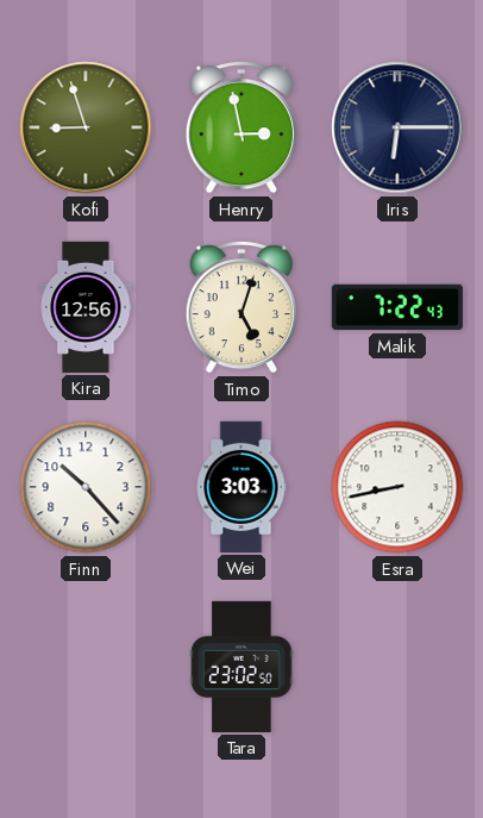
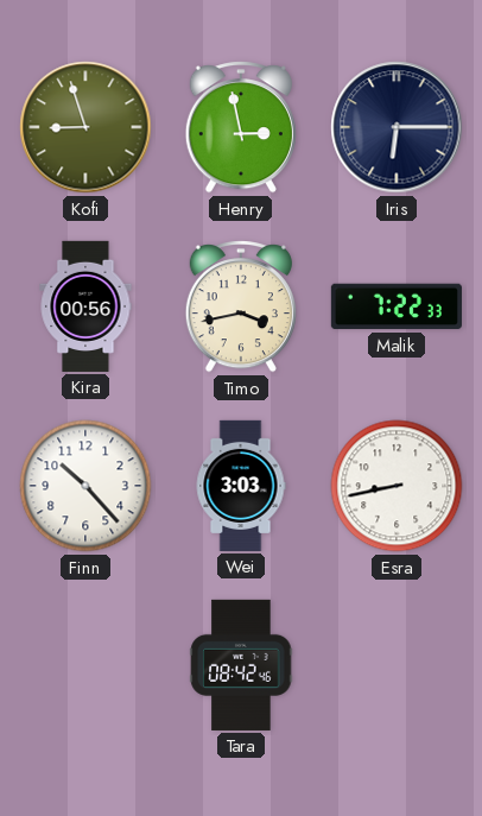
Kira: 12:56 -> 00:56 (85, 306)
Timo: 5:03 -> 3:43 (241, 306)
Malik: 7:22:43 -> 7:22:33 (397, 306)
Tara: 23:02 -> 08:42 (241, 665)
